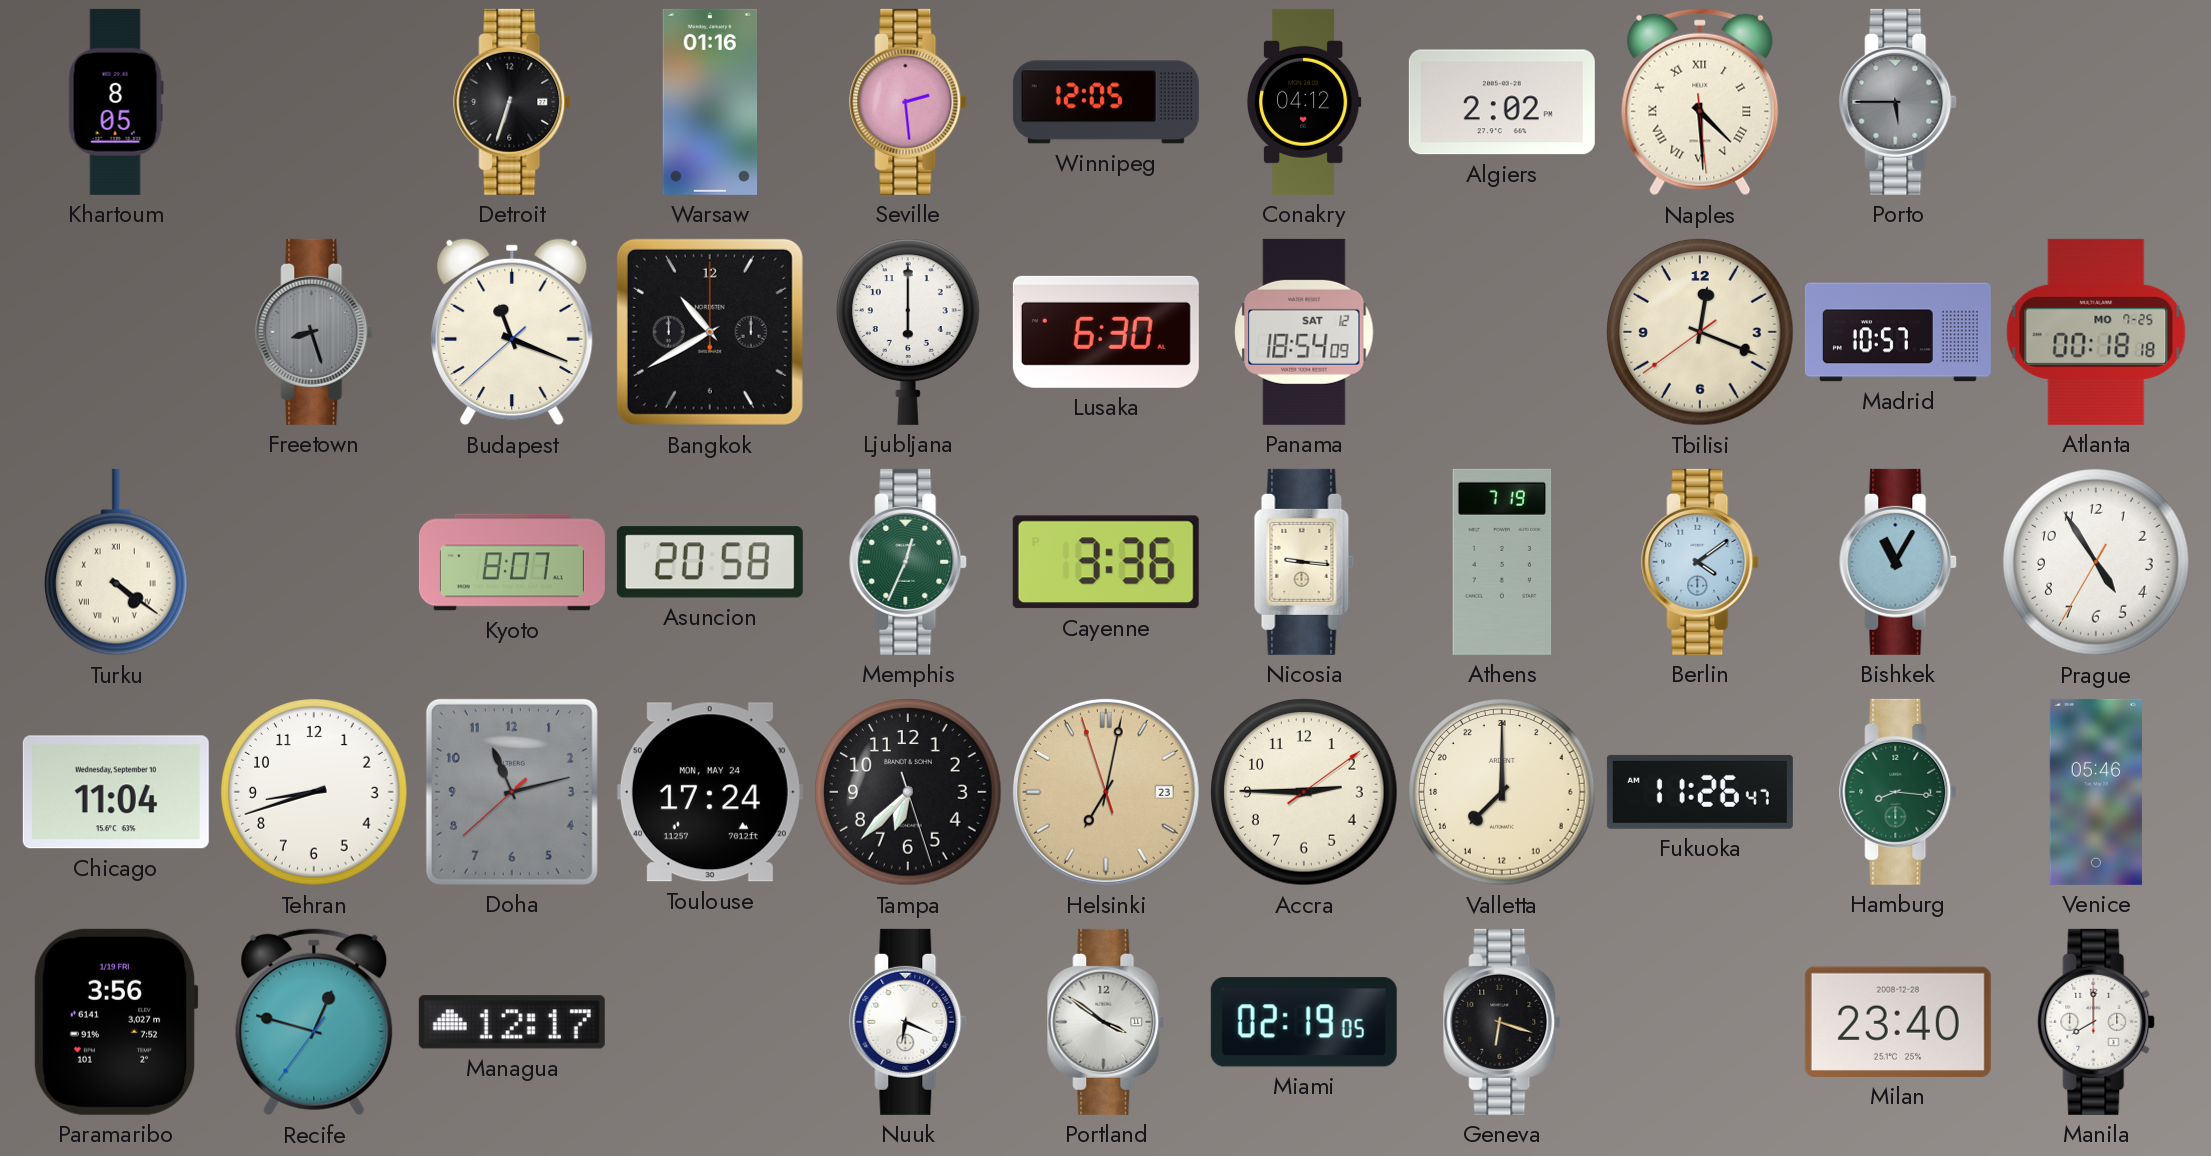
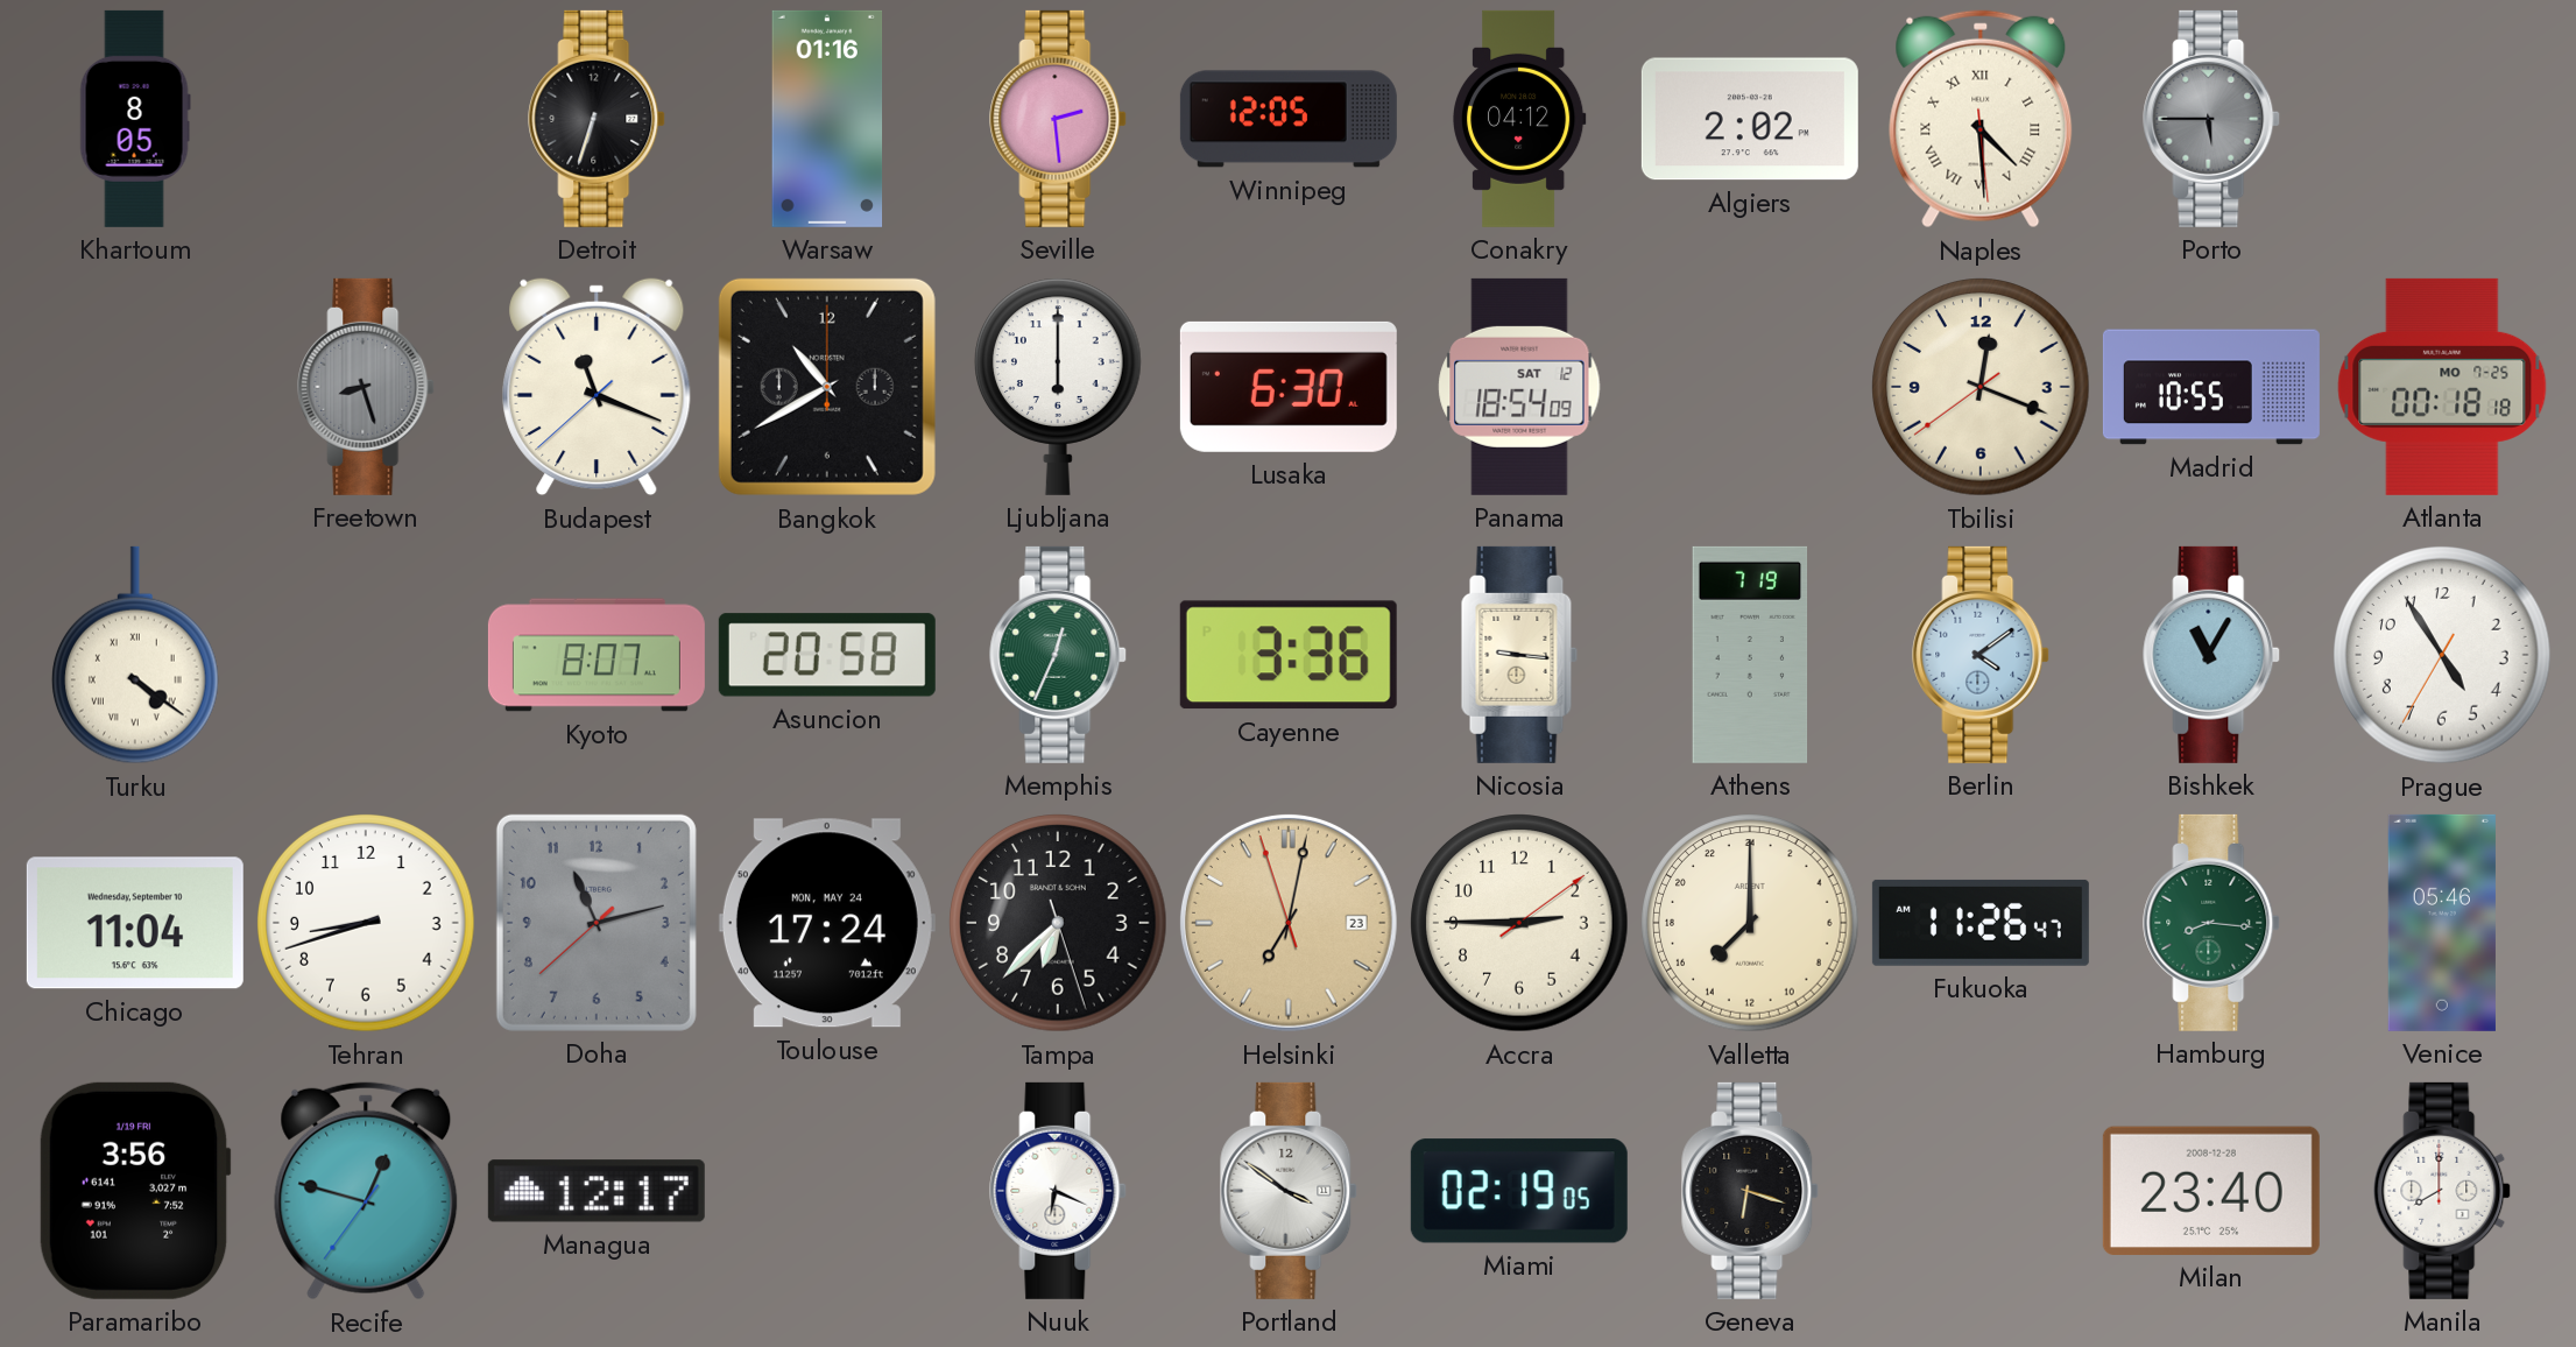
Madrid: 10:57 -> 10:55 (2211, 387)
